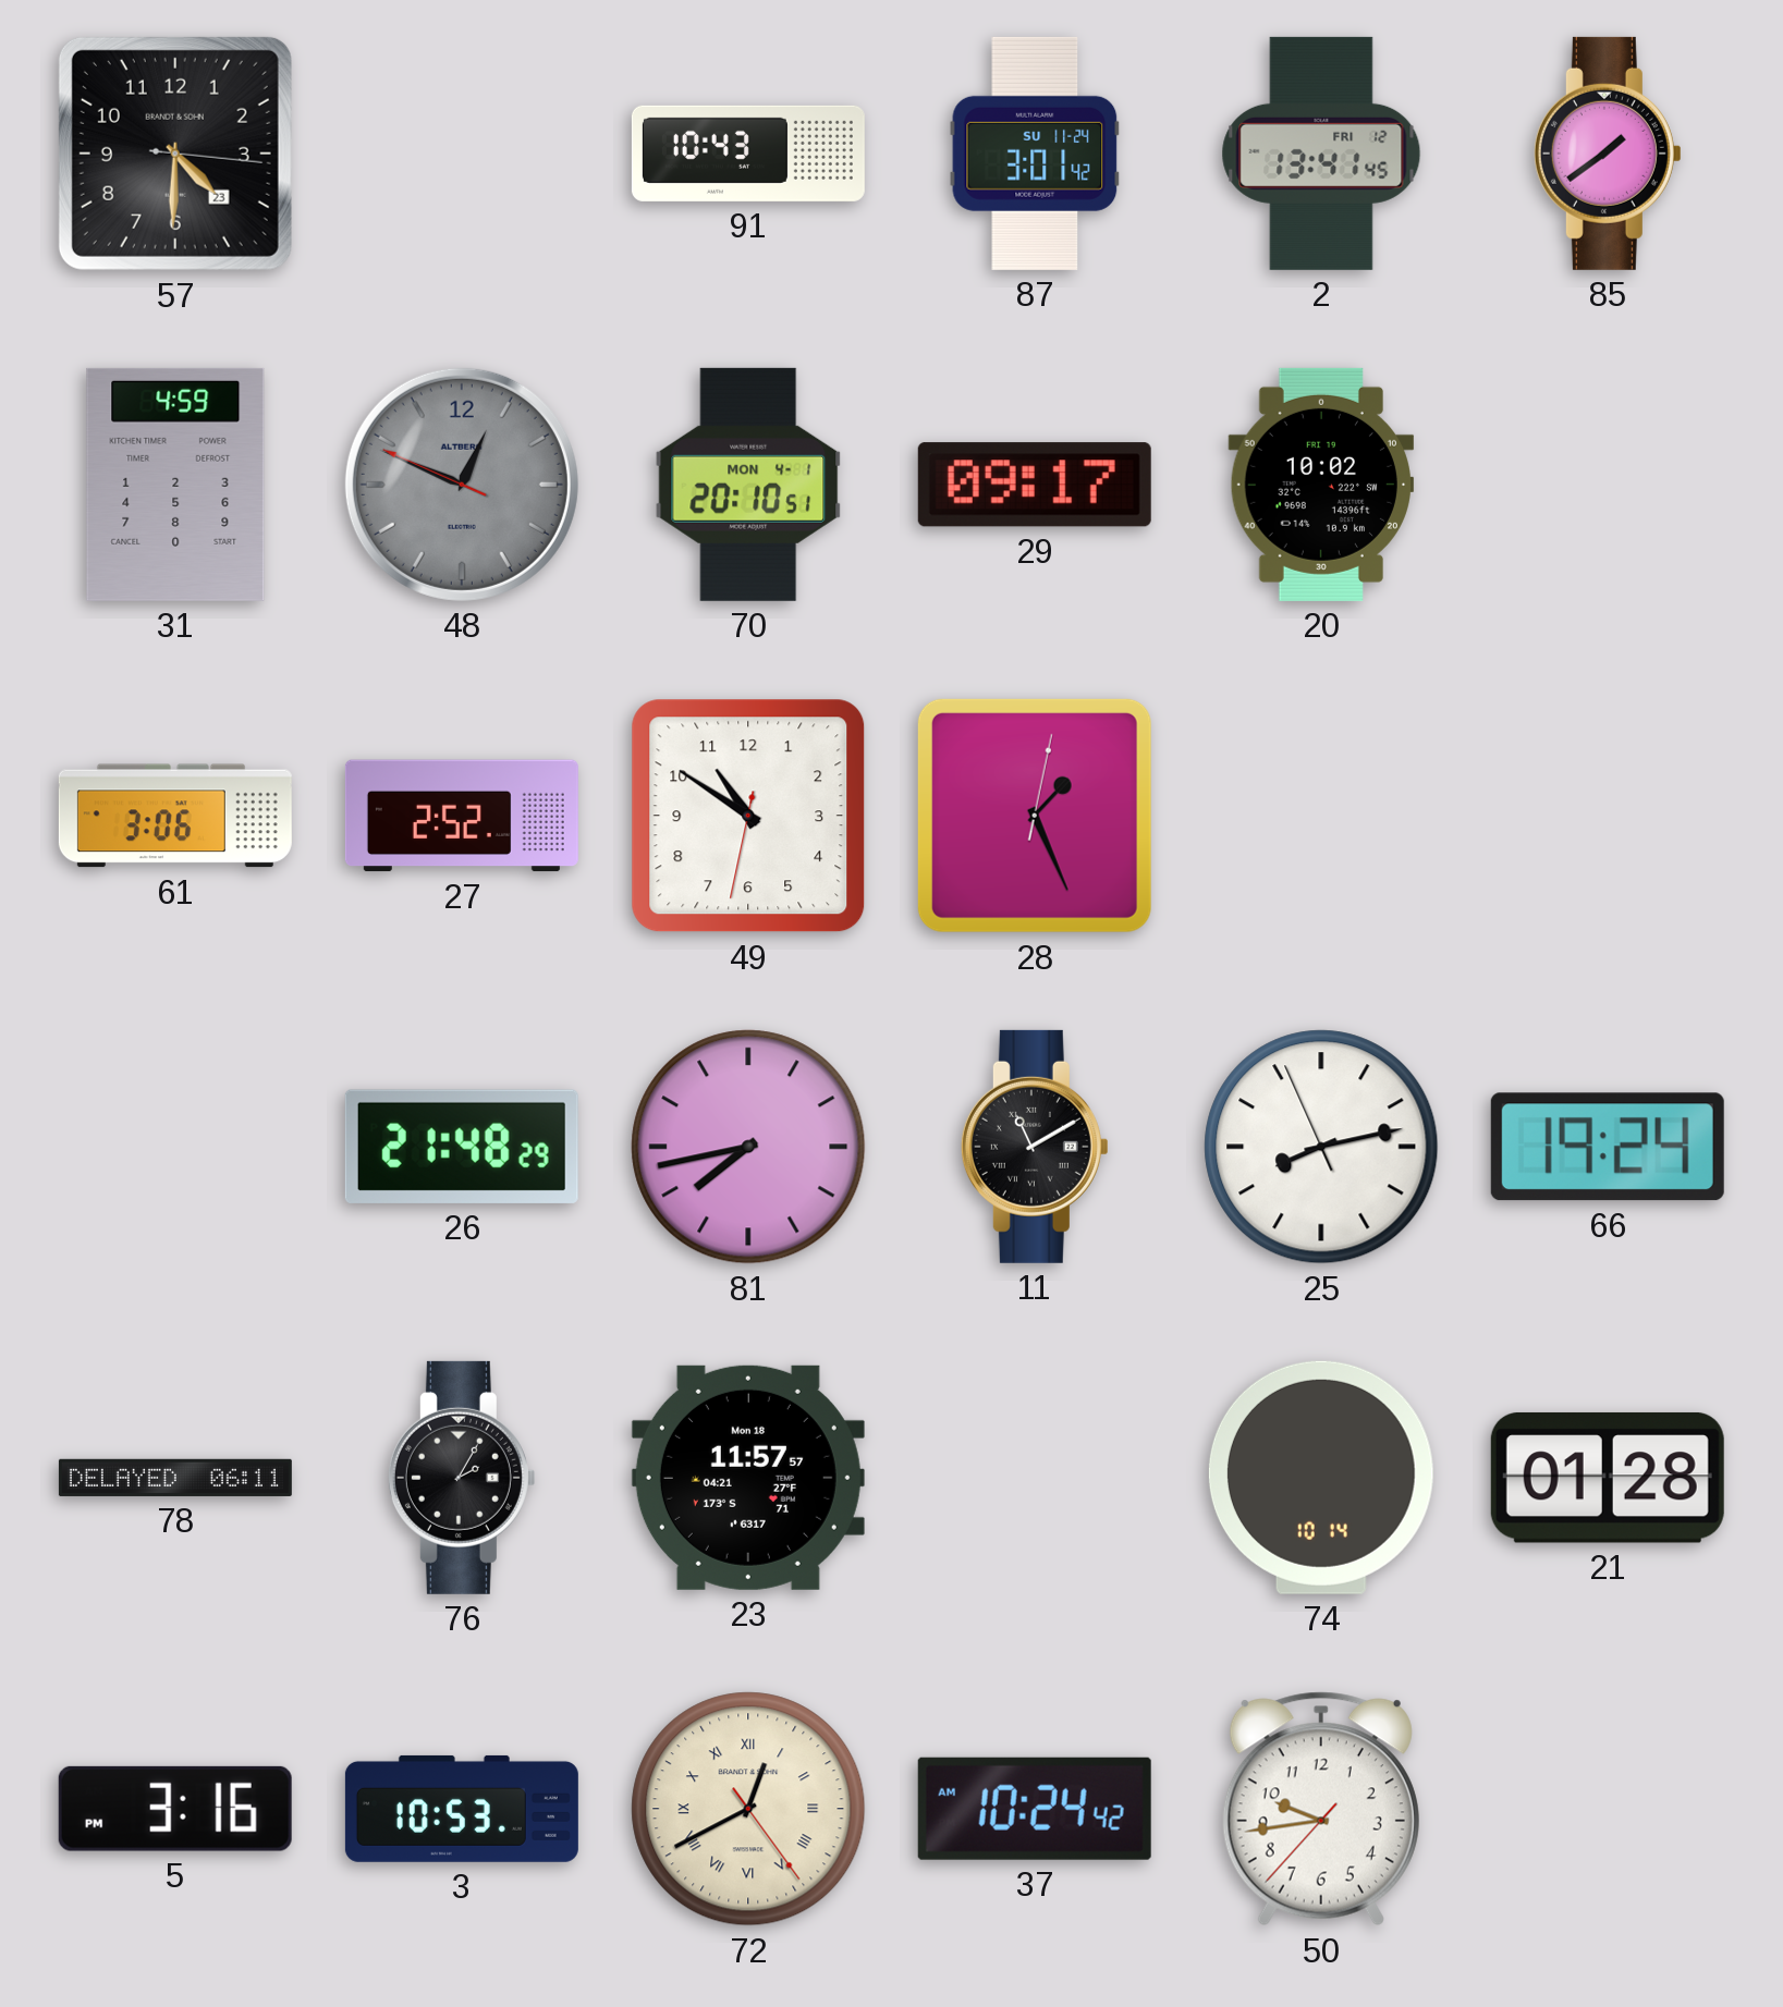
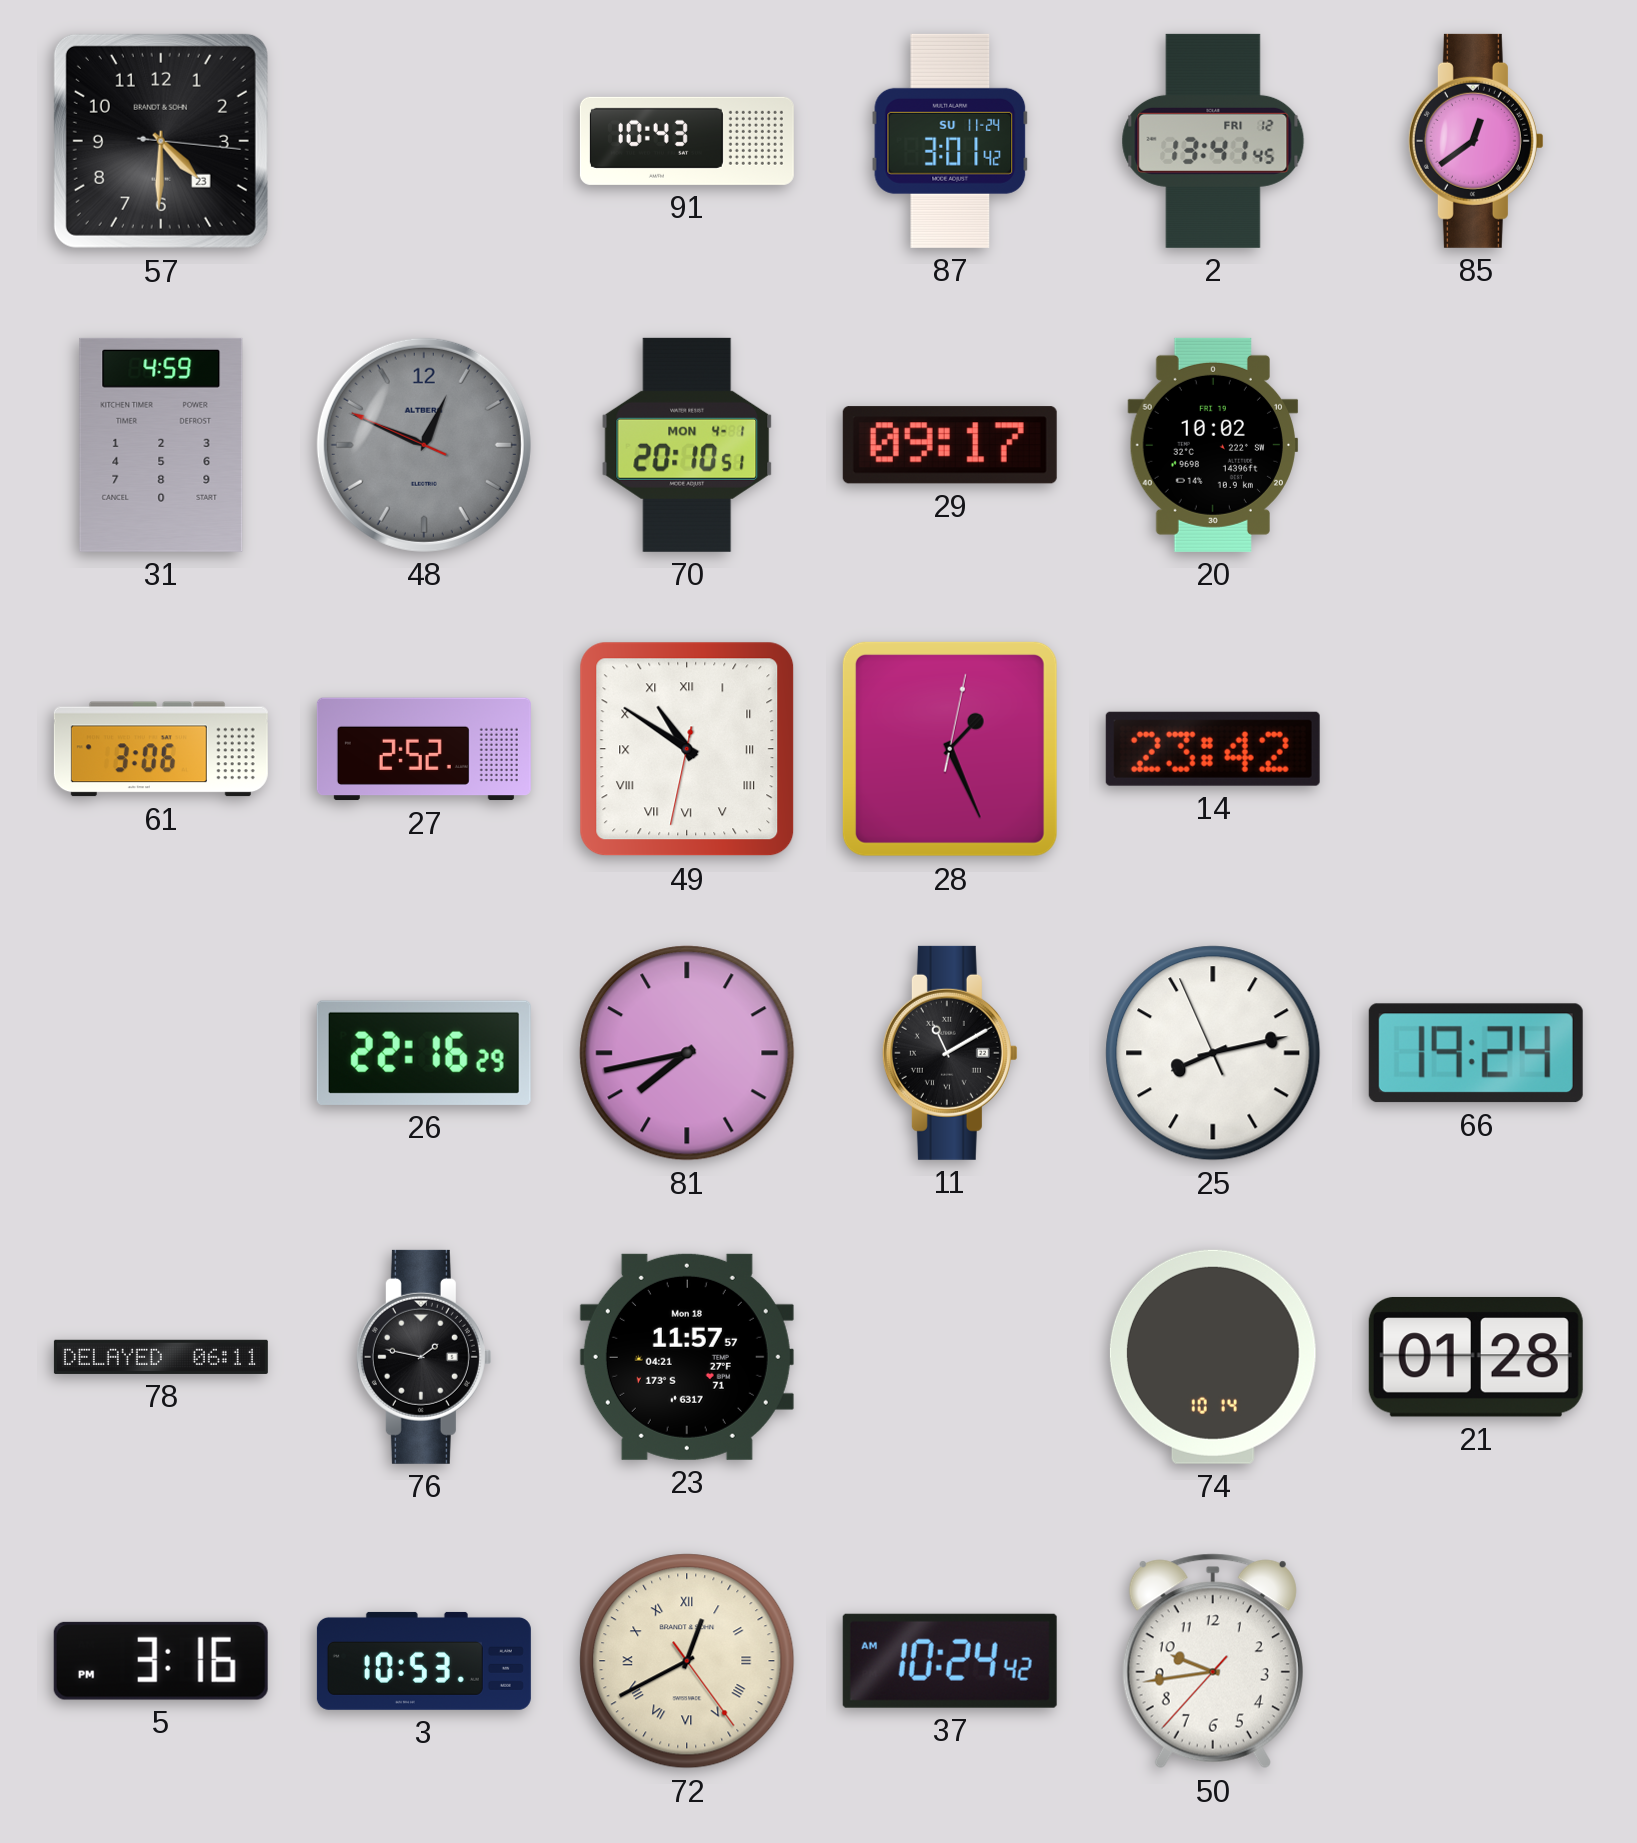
85: 1:39 -> 12:39 (1476, 141)
49 numerals: Arabic -> Roman (687, 749)
14: none -> 23:42 (1213, 749)
26: 21:48 -> 22:16 (424, 1053)
76: 2:05 -> 1:47 (424, 1357)
